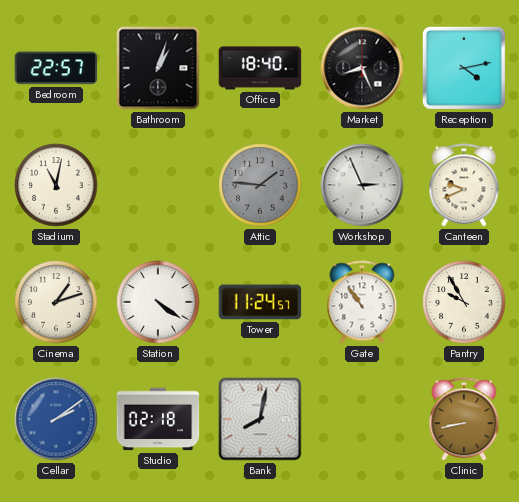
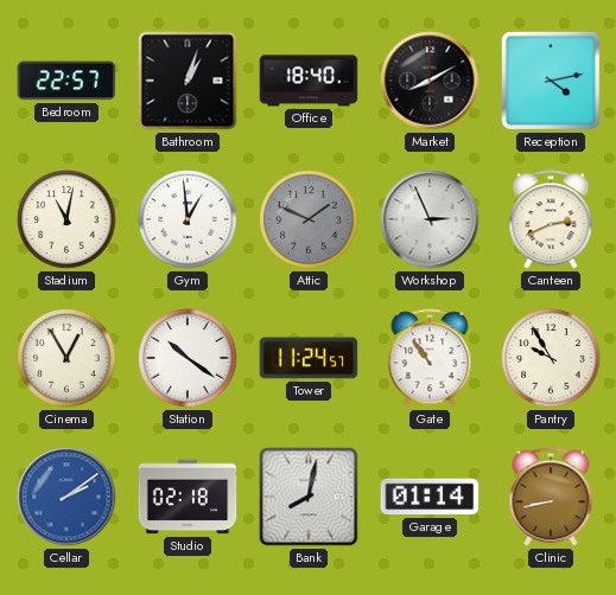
Market: 8:26 -> 8:10 (430, 81)
Gym: none -> 12:59 (188, 219)
Attic: 1:46 -> 1:49 (309, 219)
Canteen: 9:41 -> 2:41 (551, 219)
Cinema: 1:12 -> 12:55 (66, 358)
Station: 4:21 -> 10:21 (188, 358)
Garage: none -> 01:14 (430, 497)
